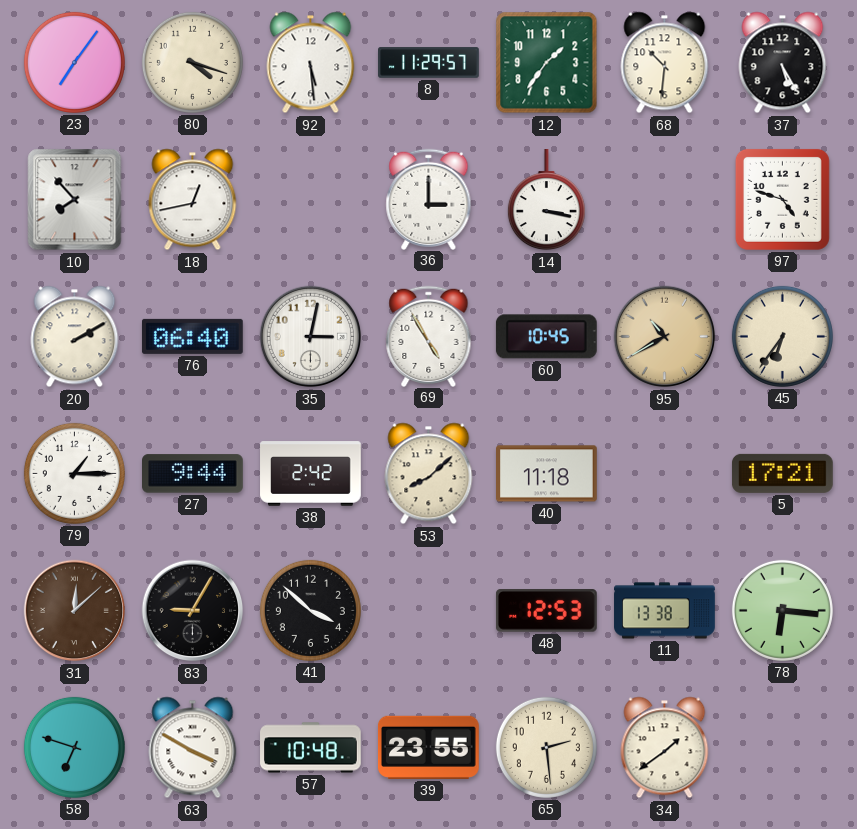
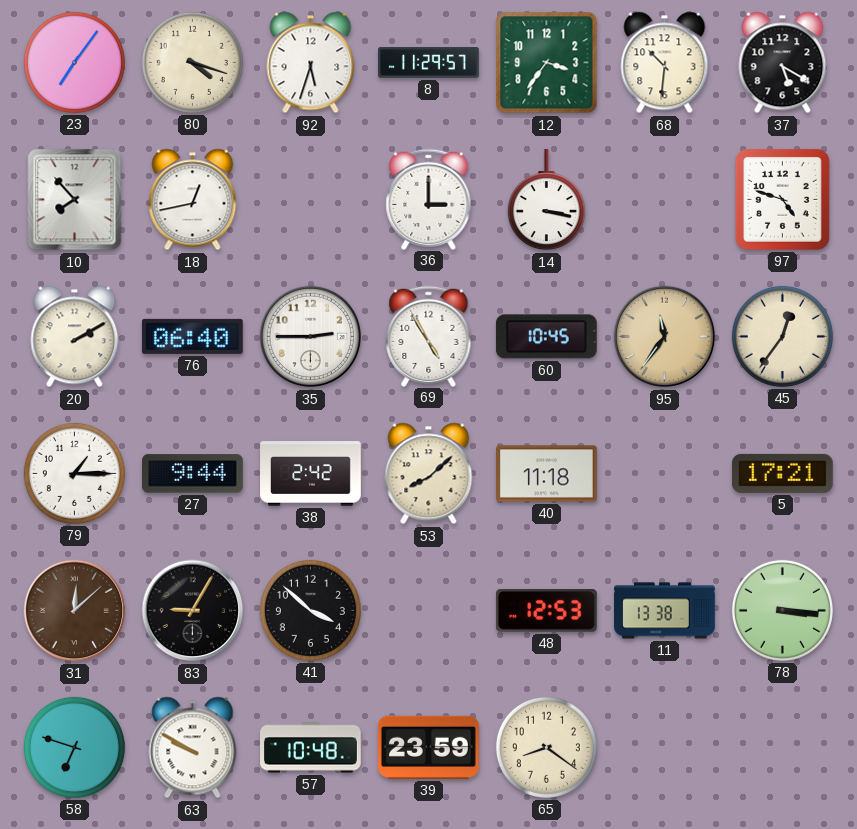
92: 5:29 -> 5:33 (311, 63)
12: 1:36 -> 3:36 (547, 63)
37: 5:25 -> 5:20 (783, 63)
35: 3:02 -> 2:45 (311, 337)
95: 10:40 -> 11:36 (665, 337)
45: 6:36 -> 12:36 (782, 336)
78: 6:16 -> 3:16 (782, 610)
63: 3:50 -> 9:50 (193, 748)
39: 23:55 -> 23:59 (429, 747)
65: 2:29 -> 8:21 (546, 747)
34: 1:39 -> none (665, 748)
